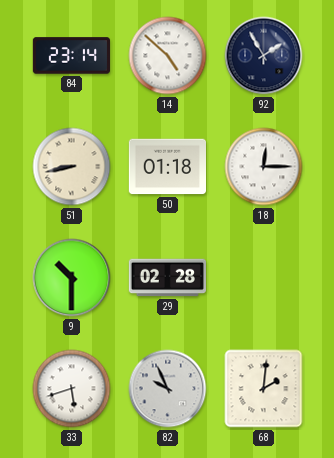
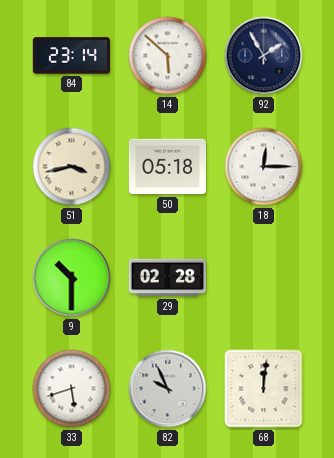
14: 4:52 -> 5:52 (168, 56)
51: 8:43 -> 3:43 (72, 167)
50: 01:18 -> 05:18 (167, 167)
68: 2:01 -> 12:01 (264, 389)
